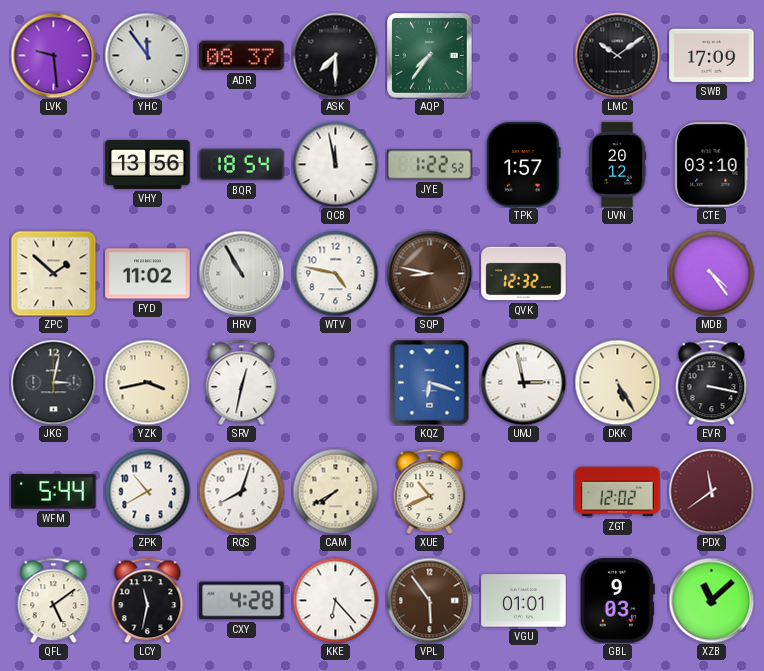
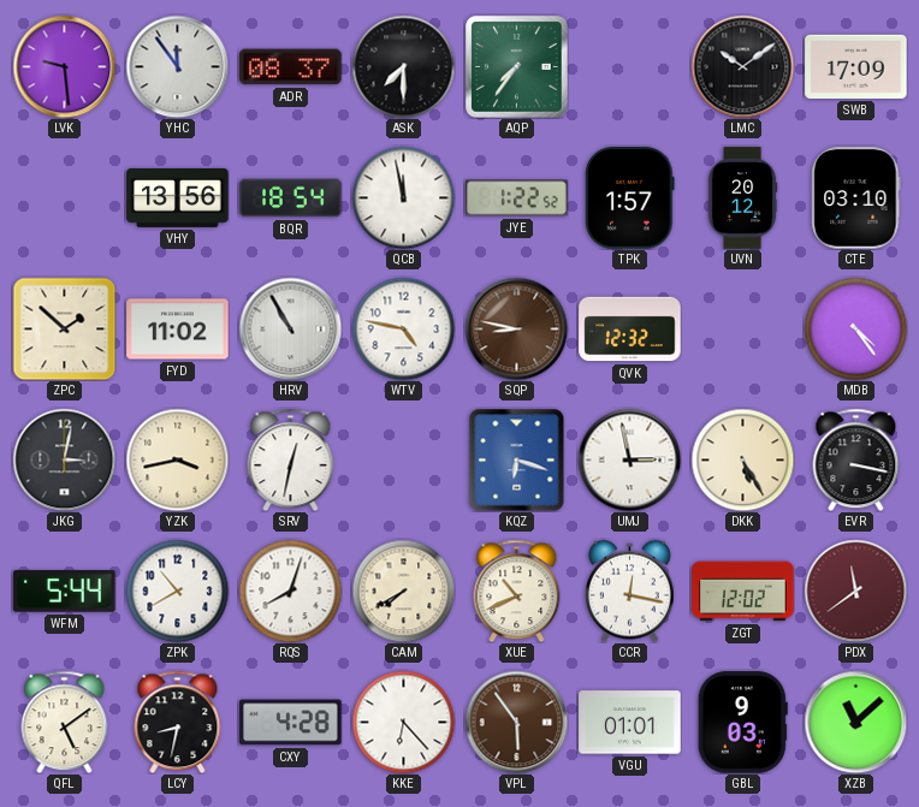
CCR: none -> 12:17 (629, 591)
LCY: 11:32 -> 8:32 (178, 722)
